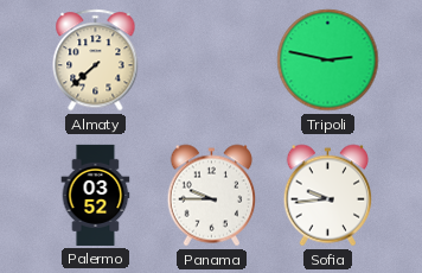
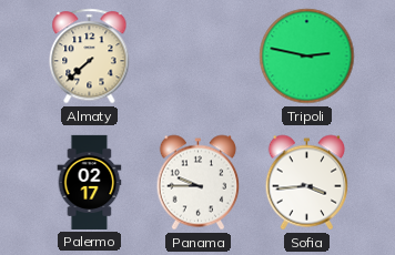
Palermo: 03:52 -> 02:17 (90, 182)
Sofia: 9:44 -> 3:44 (307, 183)
